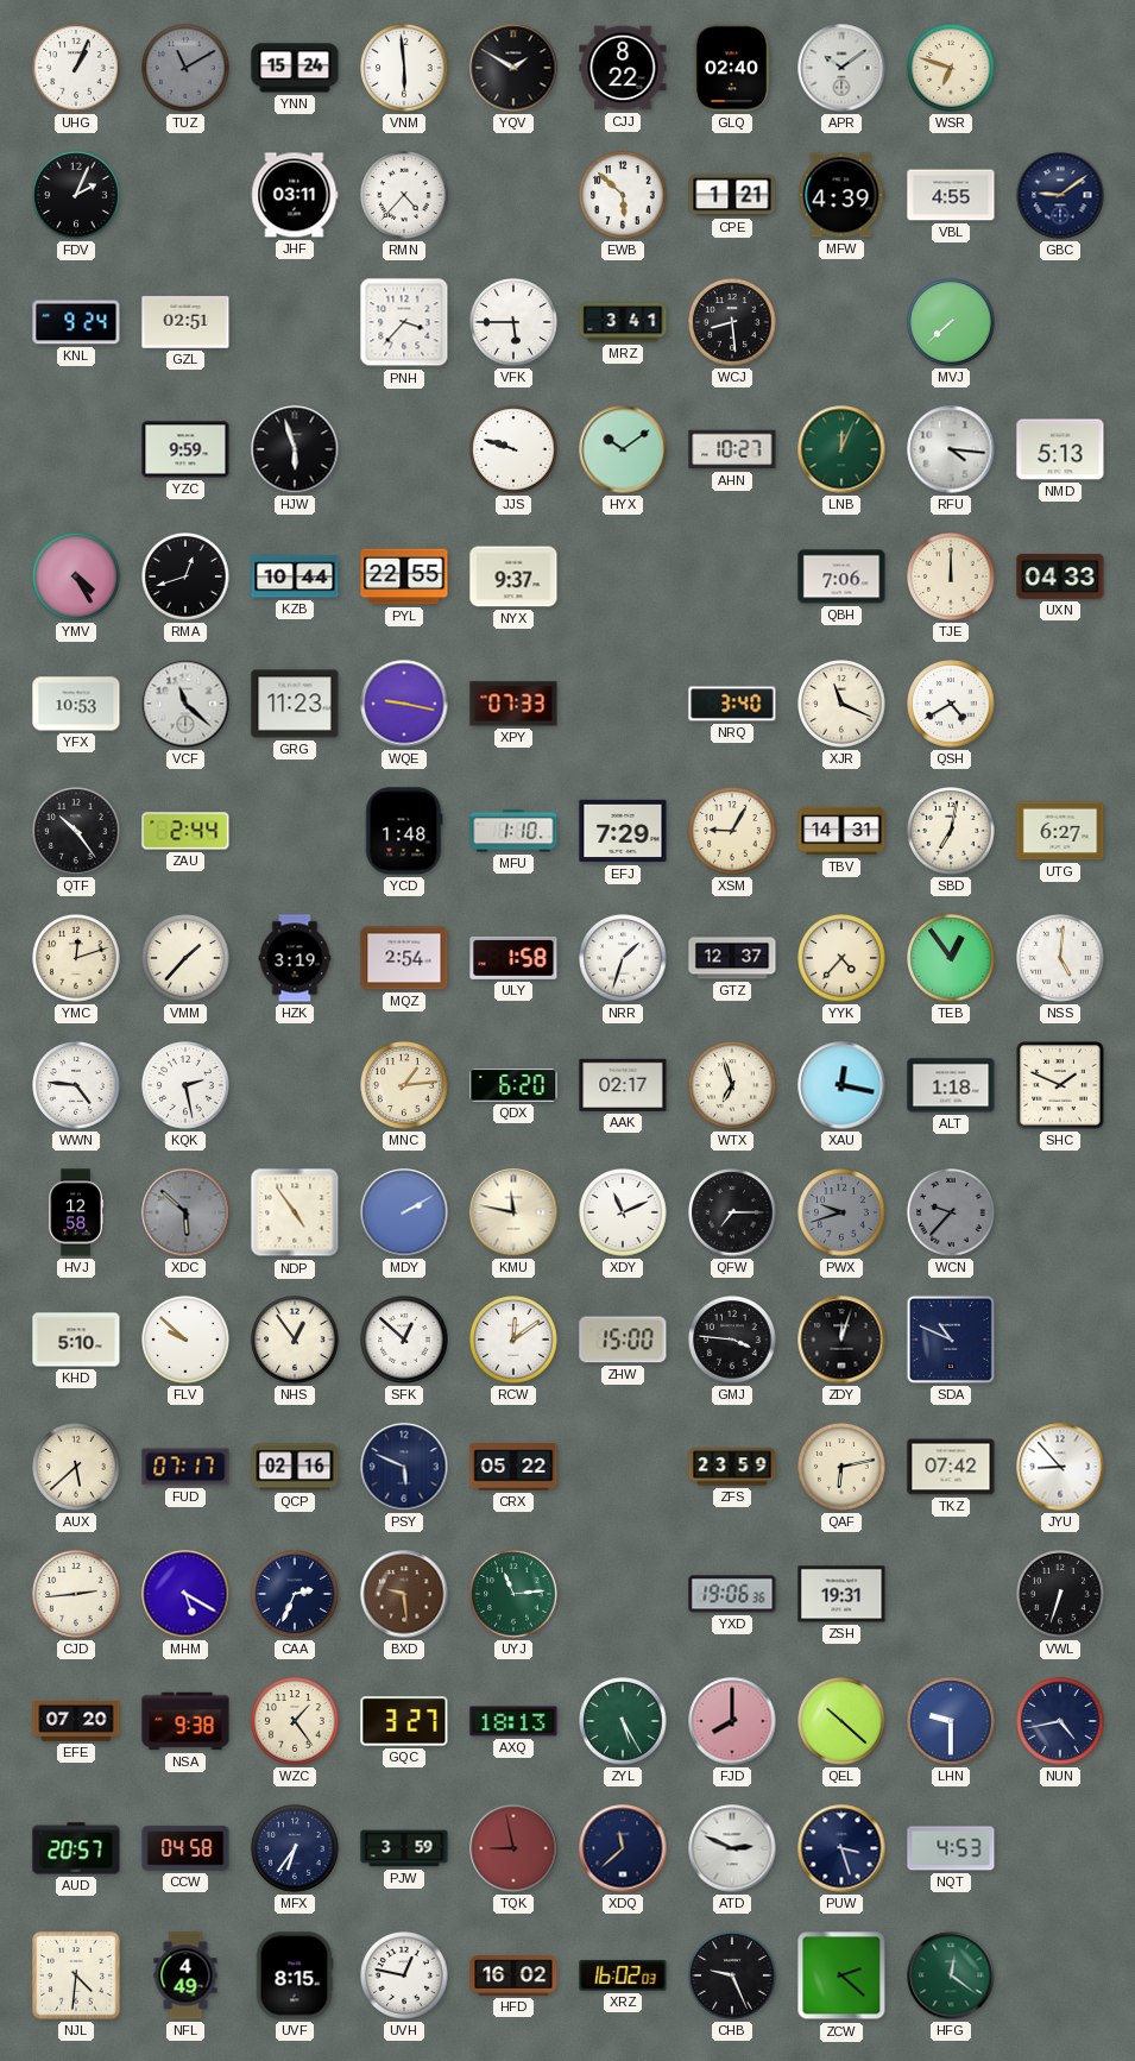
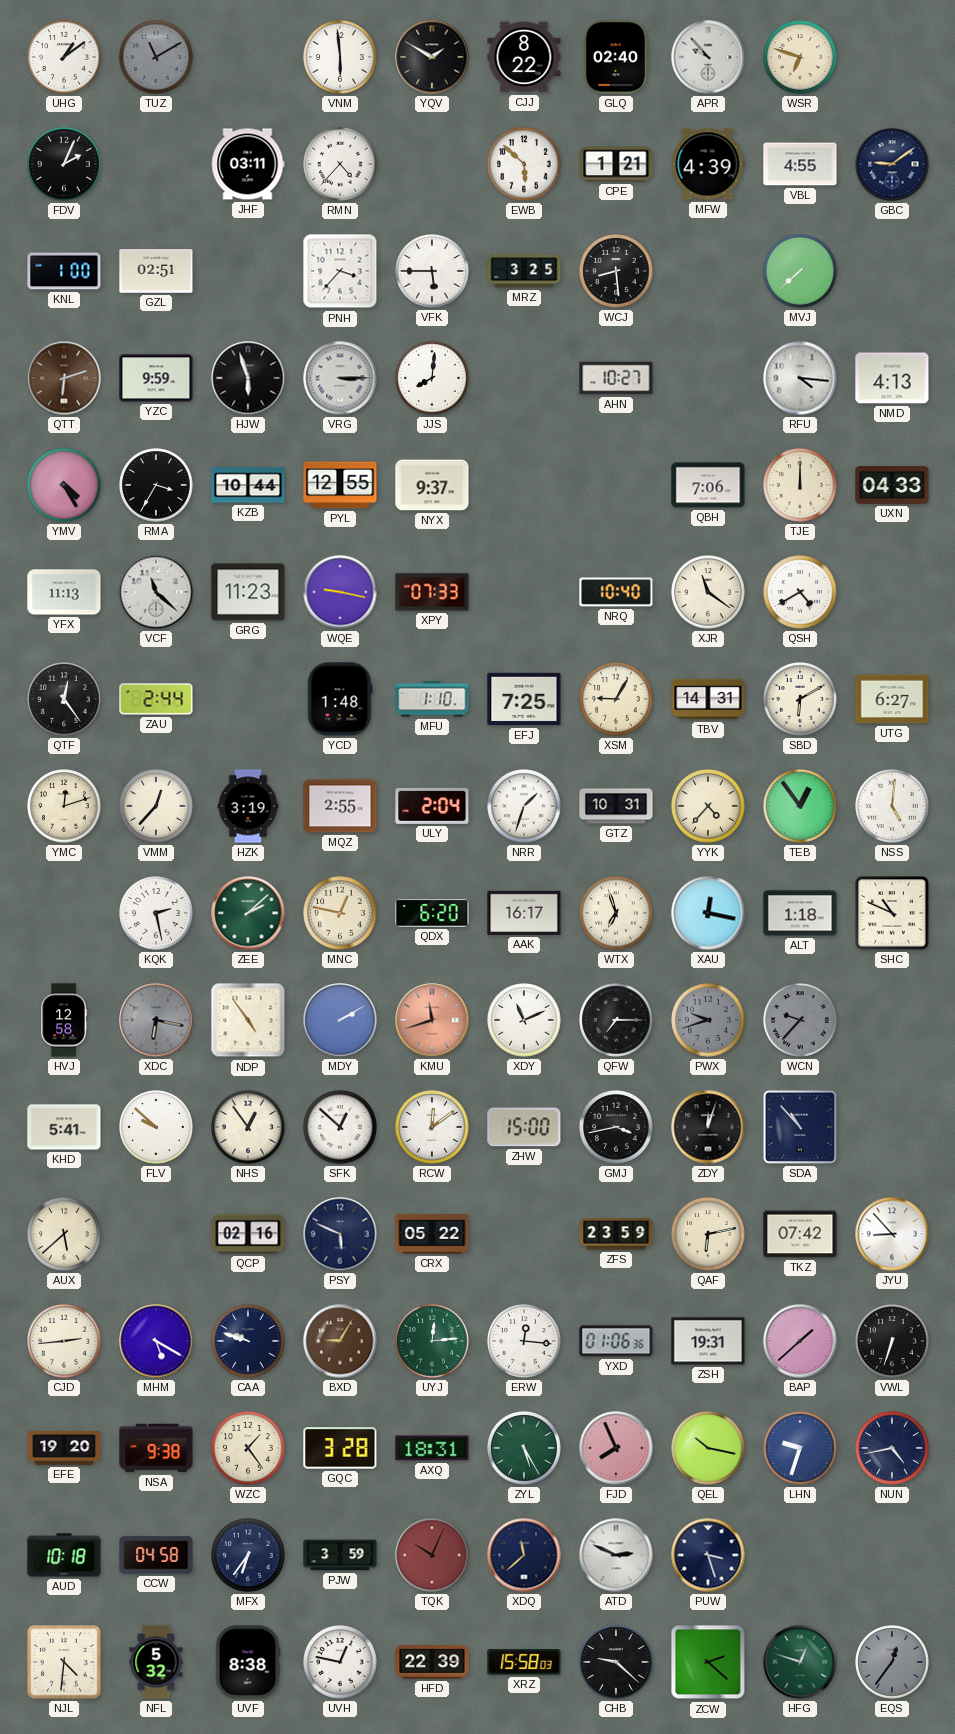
UHG: 1:04 -> 1:09 (64, 57)
YNN: 15:24 -> none (295, 68)
APR: 10:09 -> 9:53 (708, 57)
KNL: 9:24 -> 1:00 (64, 271)
MRZ: 3:41 -> 3:25 (524, 271)
QTT: none -> 6:12 (64, 378)
VRG: none -> 3:15 (340, 378)
JJS: 9:48 -> 8:01 (432, 378)
HYX: 10:09 -> none (623, 449)
LNB: 12:04 -> none (841, 449)
NMD: 5:13 -> 4:13 (892, 378)
RMA: 12:42 -> 3:35 (156, 485)
PYL: 22:55 -> 12:55 (340, 485)
YFX: 10:53 -> 11:13 (64, 592)
NRQ: 3:40 -> 10:40 (616, 592)
XJR: 11:19 -> 11:21 (708, 592)
QTF: 10:24 -> 12:24 (64, 699)
EFJ: 7:29 -> 7:25 (524, 699)
SBD: 7:02 -> 6:10 (800, 699)
VMM: 1:37 -> 12:37 (156, 806)
MQZ: 2:54 -> 2:55 (340, 806)
ULY: 1:58 -> 2:04 (432, 806)
GTZ: 12:37 -> 10:31 (616, 806)
WWN: 4:46 -> none (76, 1085)
ZEE: none -> 2:08 (248, 913)
MNC: 1:14 -> 12:47 (340, 913)
AAK: 02:17 -> 16:17 (524, 913)
SHC: 1:49 -> 10:49 (892, 913)
XDC: 5:52 -> 6:17 (156, 1020)
KMU: 11:47 -> 11:42 (432, 1020)
KMU dial: cream -> salmon (432, 1020)
KHD: 5:10 -> 5:41 (64, 1127)
GMJ: 3:46 -> 3:43 (616, 1127)
SDA: 10:49 -> 10:53 (800, 1127)
FUD: 07:17 -> none (185, 1467)
CAA: 2:34 -> 9:48 (248, 1341)
BXD: 9:29 -> 9:05 (340, 1341)
UYJ: 11:14 -> 12:14 (432, 1341)
ERW: none -> 12:16 (524, 1341)
YXD: 19:06 -> 01:06 (616, 1341)
BAP: none -> 1:38 (800, 1341)
EFE: 07:20 -> 19:20 (64, 1449)
GQC: 3:27 -> 3:28 (340, 1448)
AXQ: 18:13 -> 18:31 (432, 1448)
FJD: 8:00 -> 7:56 (616, 1448)
QEL: 10:22 -> 10:17 (708, 1448)
LHN: 9:30 -> 9:33 (800, 1448)
AUD: 20:57 -> 10:18 (64, 1555)
TQK: 8:58 -> 10:04 (432, 1555)
NQT: 4:53 -> none (951, 1848)
NFL: 4:49 -> 5:32 (156, 1662)
UVF: 8:15 -> 8:38 (248, 1662)
HFD: 16:02 -> 22:39 (432, 1662)
XRZ: 16:02 -> 15:58 (524, 1662)
CHB: 9:26 -> 9:22 (616, 1662)
HFG: 12:21 -> 12:48 (800, 1662)
EQS: none -> 12:36 (892, 1662)
